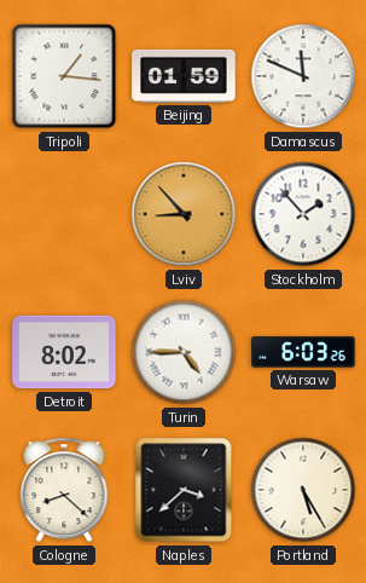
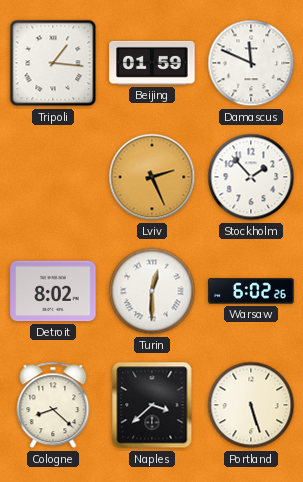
Lviv: 8:53 -> 2:26 (152, 177)
Turin: 4:45 -> 12:30 (152, 291)
Warsaw: 6:03 -> 6:02 (251, 291)
Portland: 5:25 -> 5:27 (251, 405)
